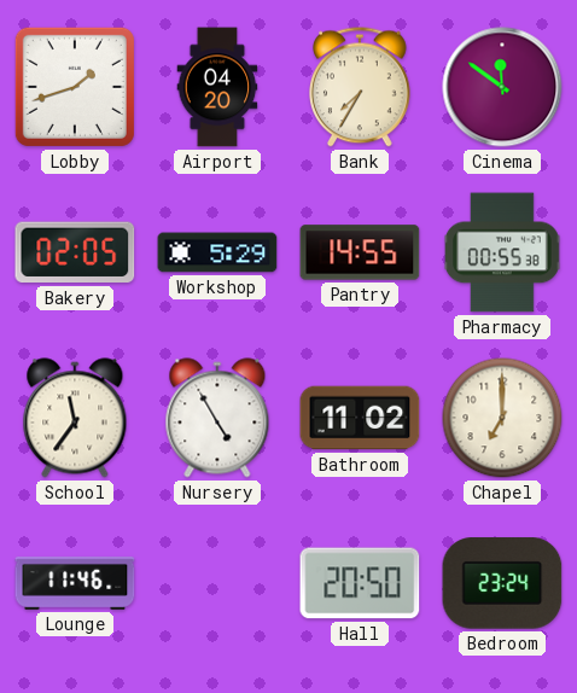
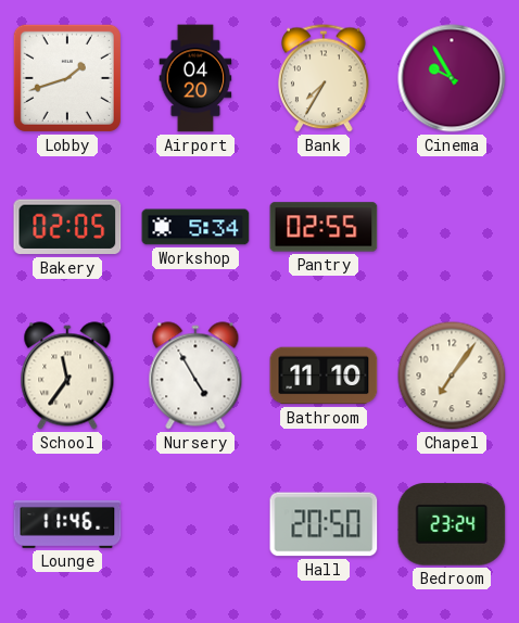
Cinema: 11:51 -> 9:55 (452, 78)
Workshop: 5:29 -> 5:34 (195, 227)
Pantry: 14:55 -> 02:55 (324, 227)
Pharmacy: 00:55 -> none (503, 252)
Bathroom: 11:02 -> 11:10 (324, 376)
Chapel: 7:00 -> 7:06 (452, 376)
